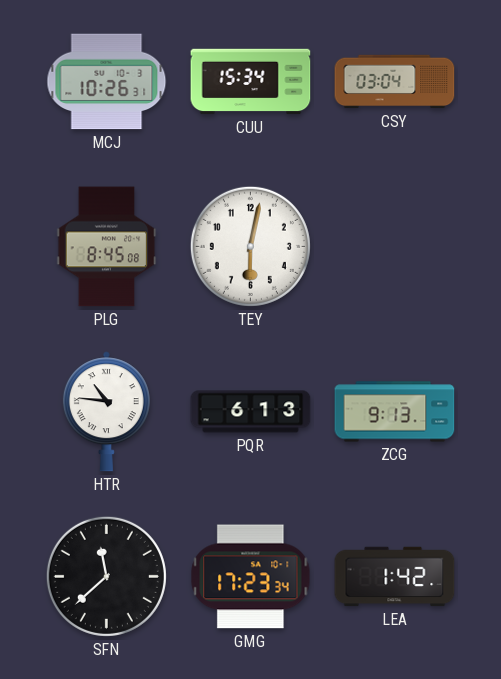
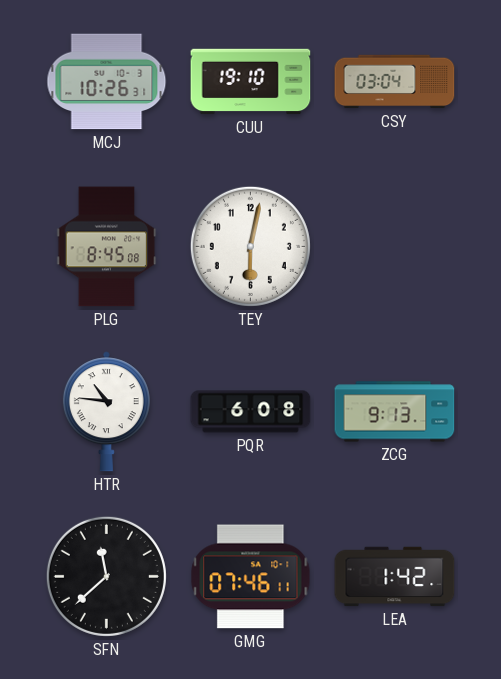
CUU: 15:34 -> 19:10 (251, 82)
PQR: 6:13 -> 6:08 (251, 412)
GMG: 17:23 -> 07:46 (251, 577)
